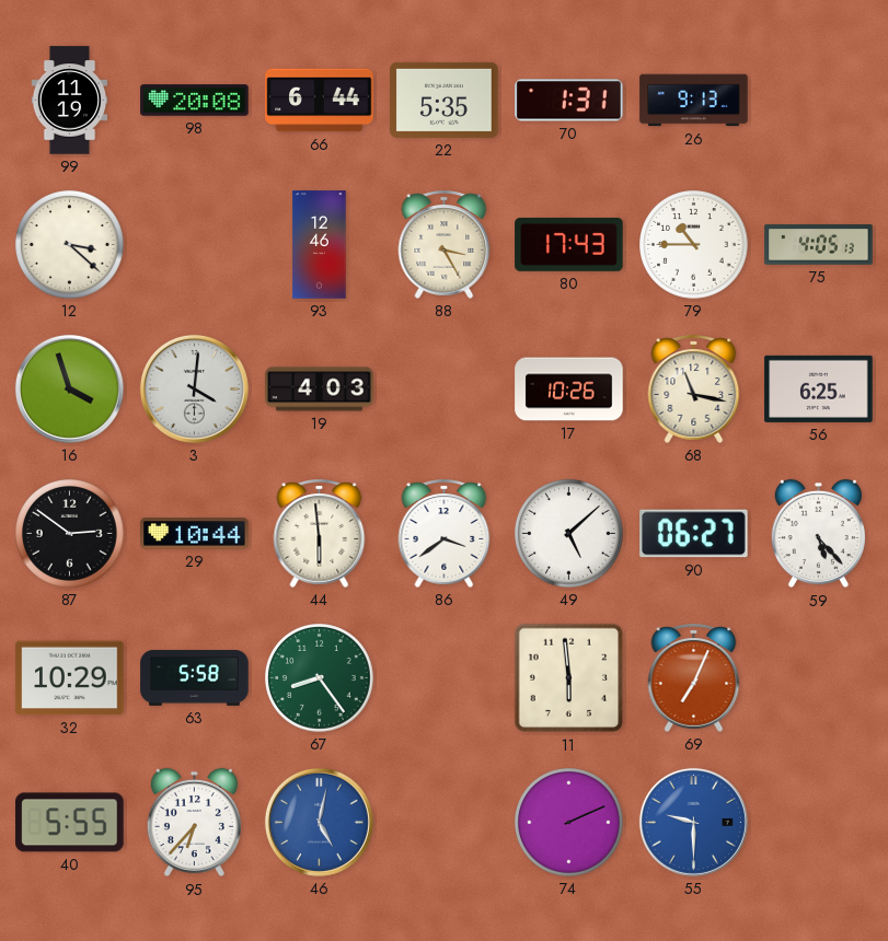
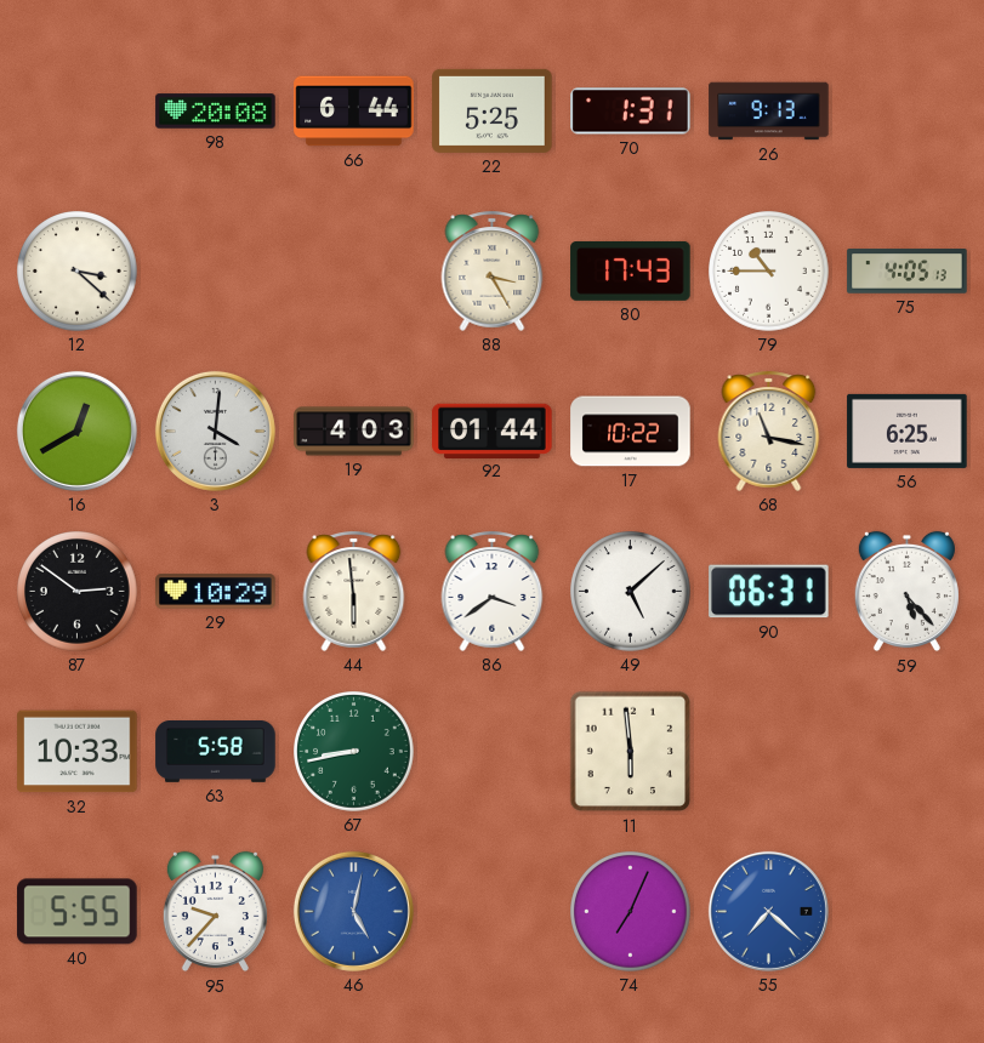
99: 11:19 -> none (70, 101)
22: 5:35 -> 5:25 (493, 110)
93: 12:46 -> none (320, 245)
16: 3:57 -> 12:40 (76, 431)
92: none -> 01:44 (493, 431)
17: 10:26 -> 10:22 (631, 432)
29: 10:44 -> 10:29 (216, 592)
90: 06:27 -> 06:31 (769, 592)
32: 10:29 -> 10:33 (78, 752)
67: 8:24 -> 8:43 (354, 752)
69: 7:04 -> none (694, 677)
95: 6:37 -> 9:37 (215, 912)
74: 2:11 -> 7:04 (631, 912)
55: 9:30 -> 7:22 (768, 911)
